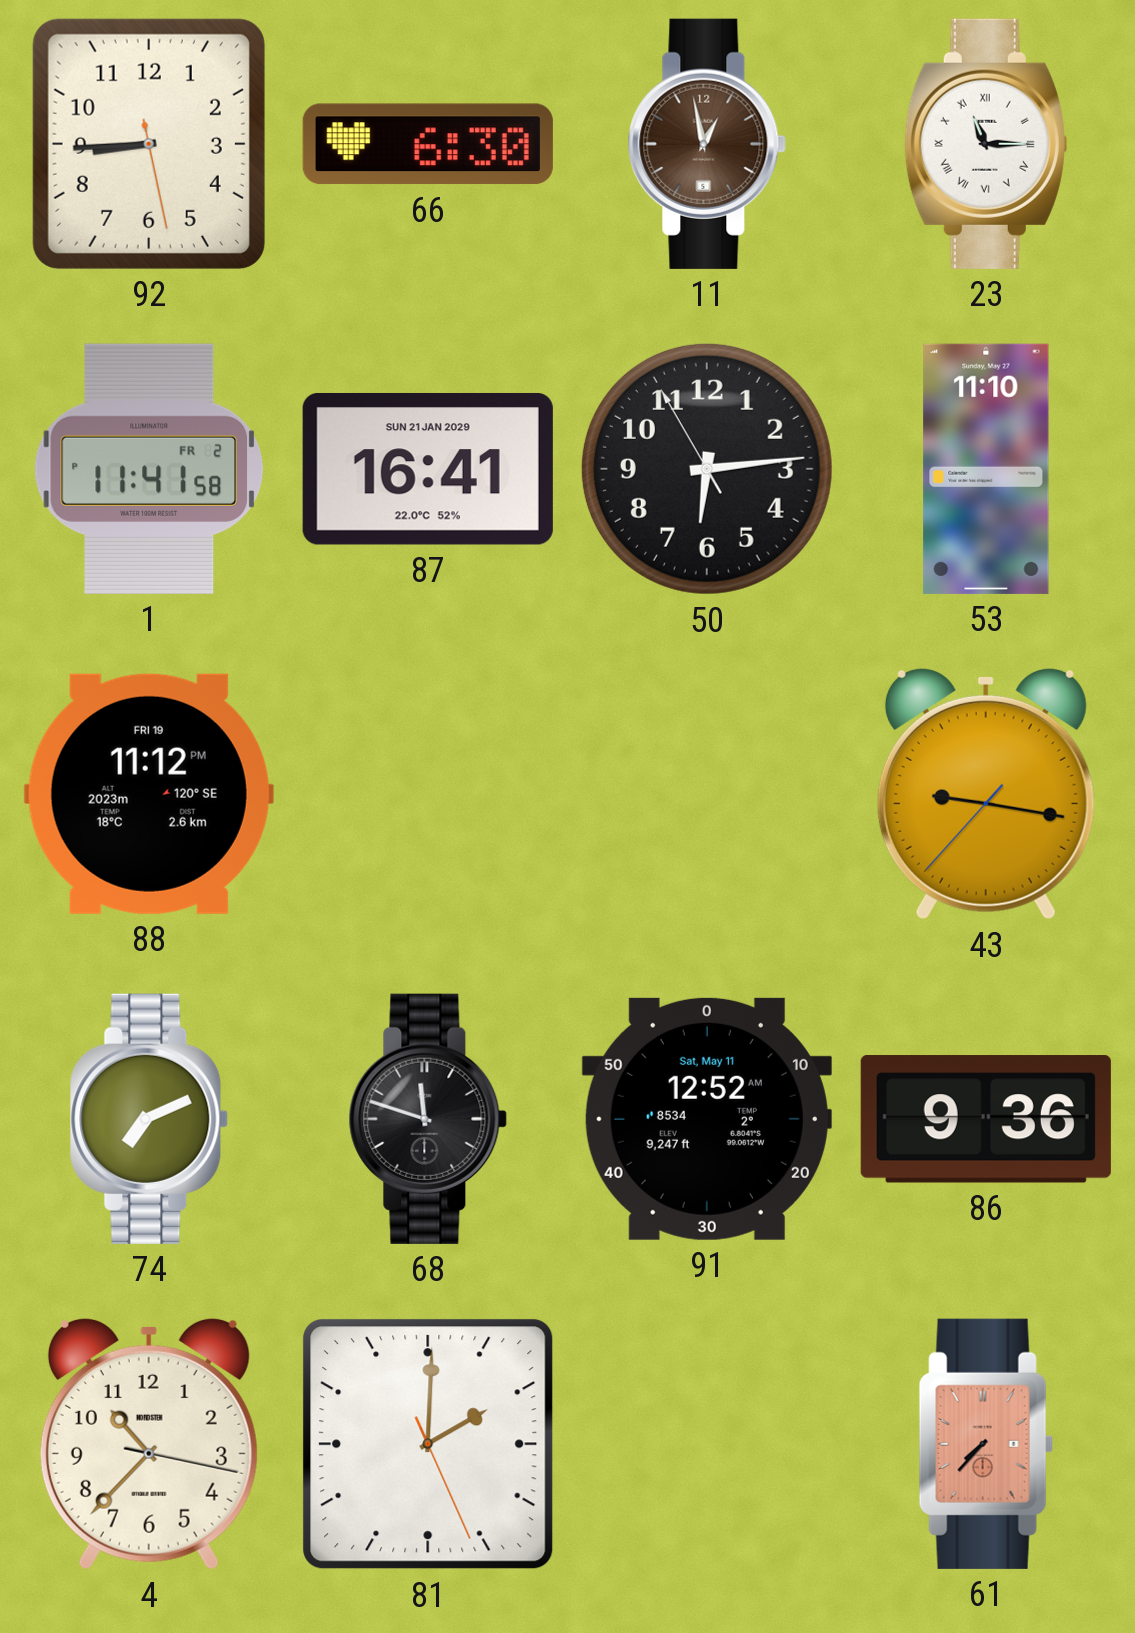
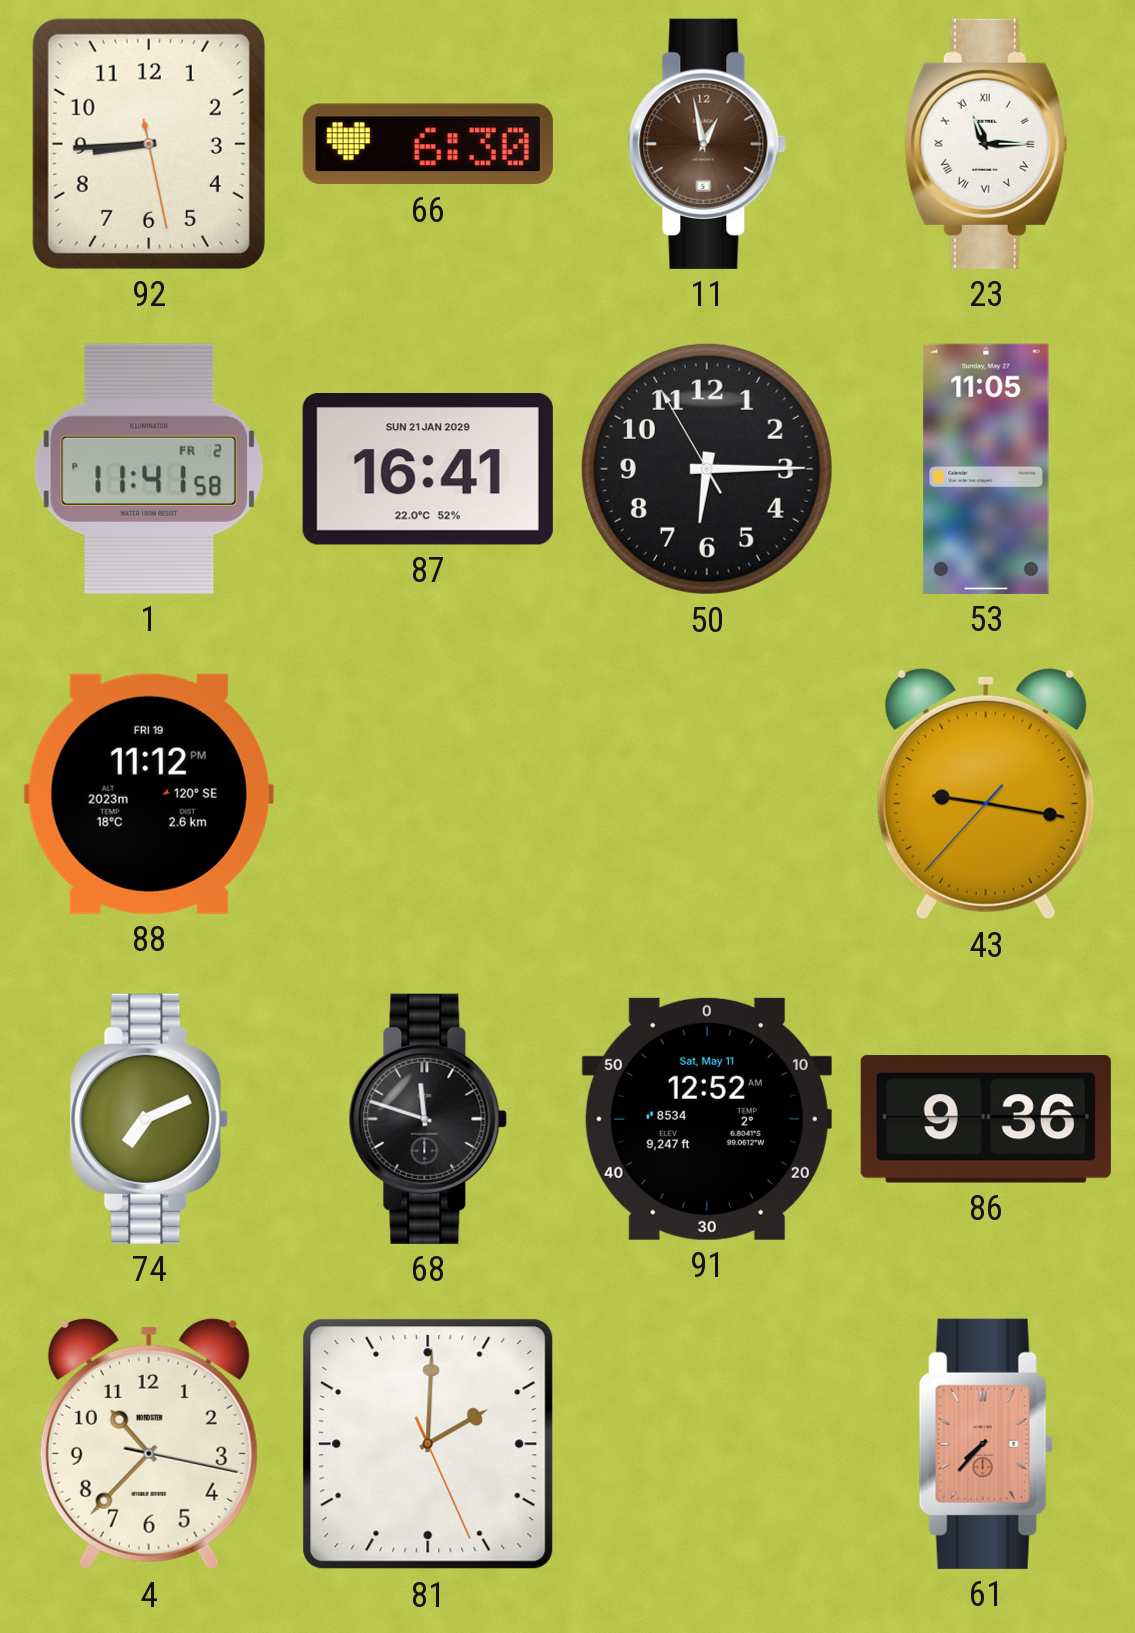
50: 6:13 -> 6:14 (707, 469)
53: 11:10 -> 11:05 (986, 469)
